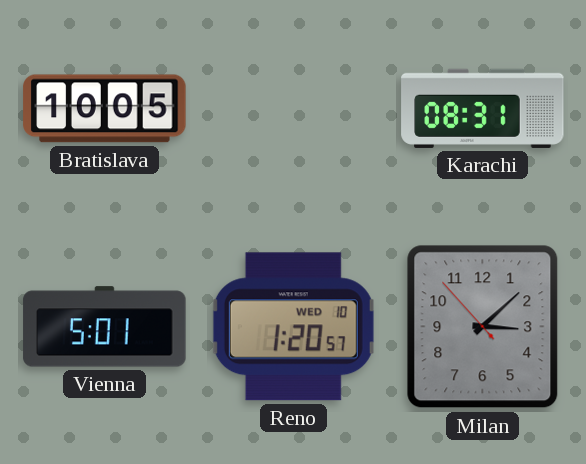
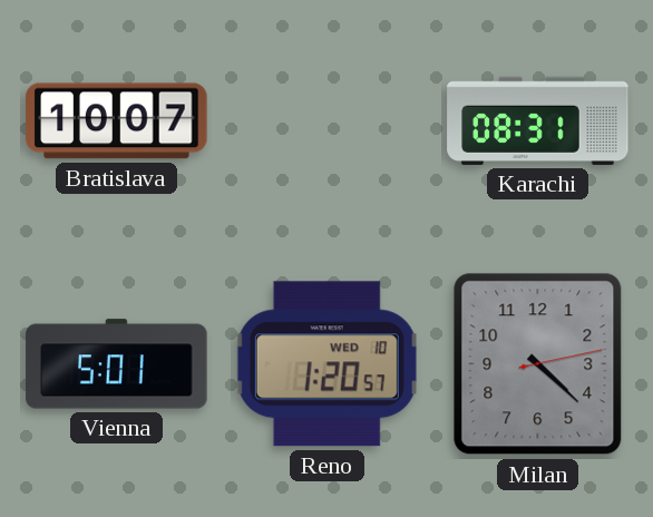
Bratislava: 10:05 -> 10:07 (117, 121)
Milan: 3:07 -> 4:22 (538, 364)
